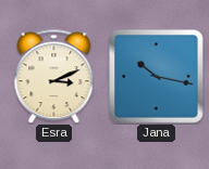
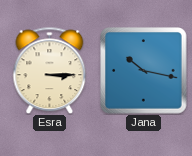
Esra: 3:11 -> 3:15 (50, 70)
